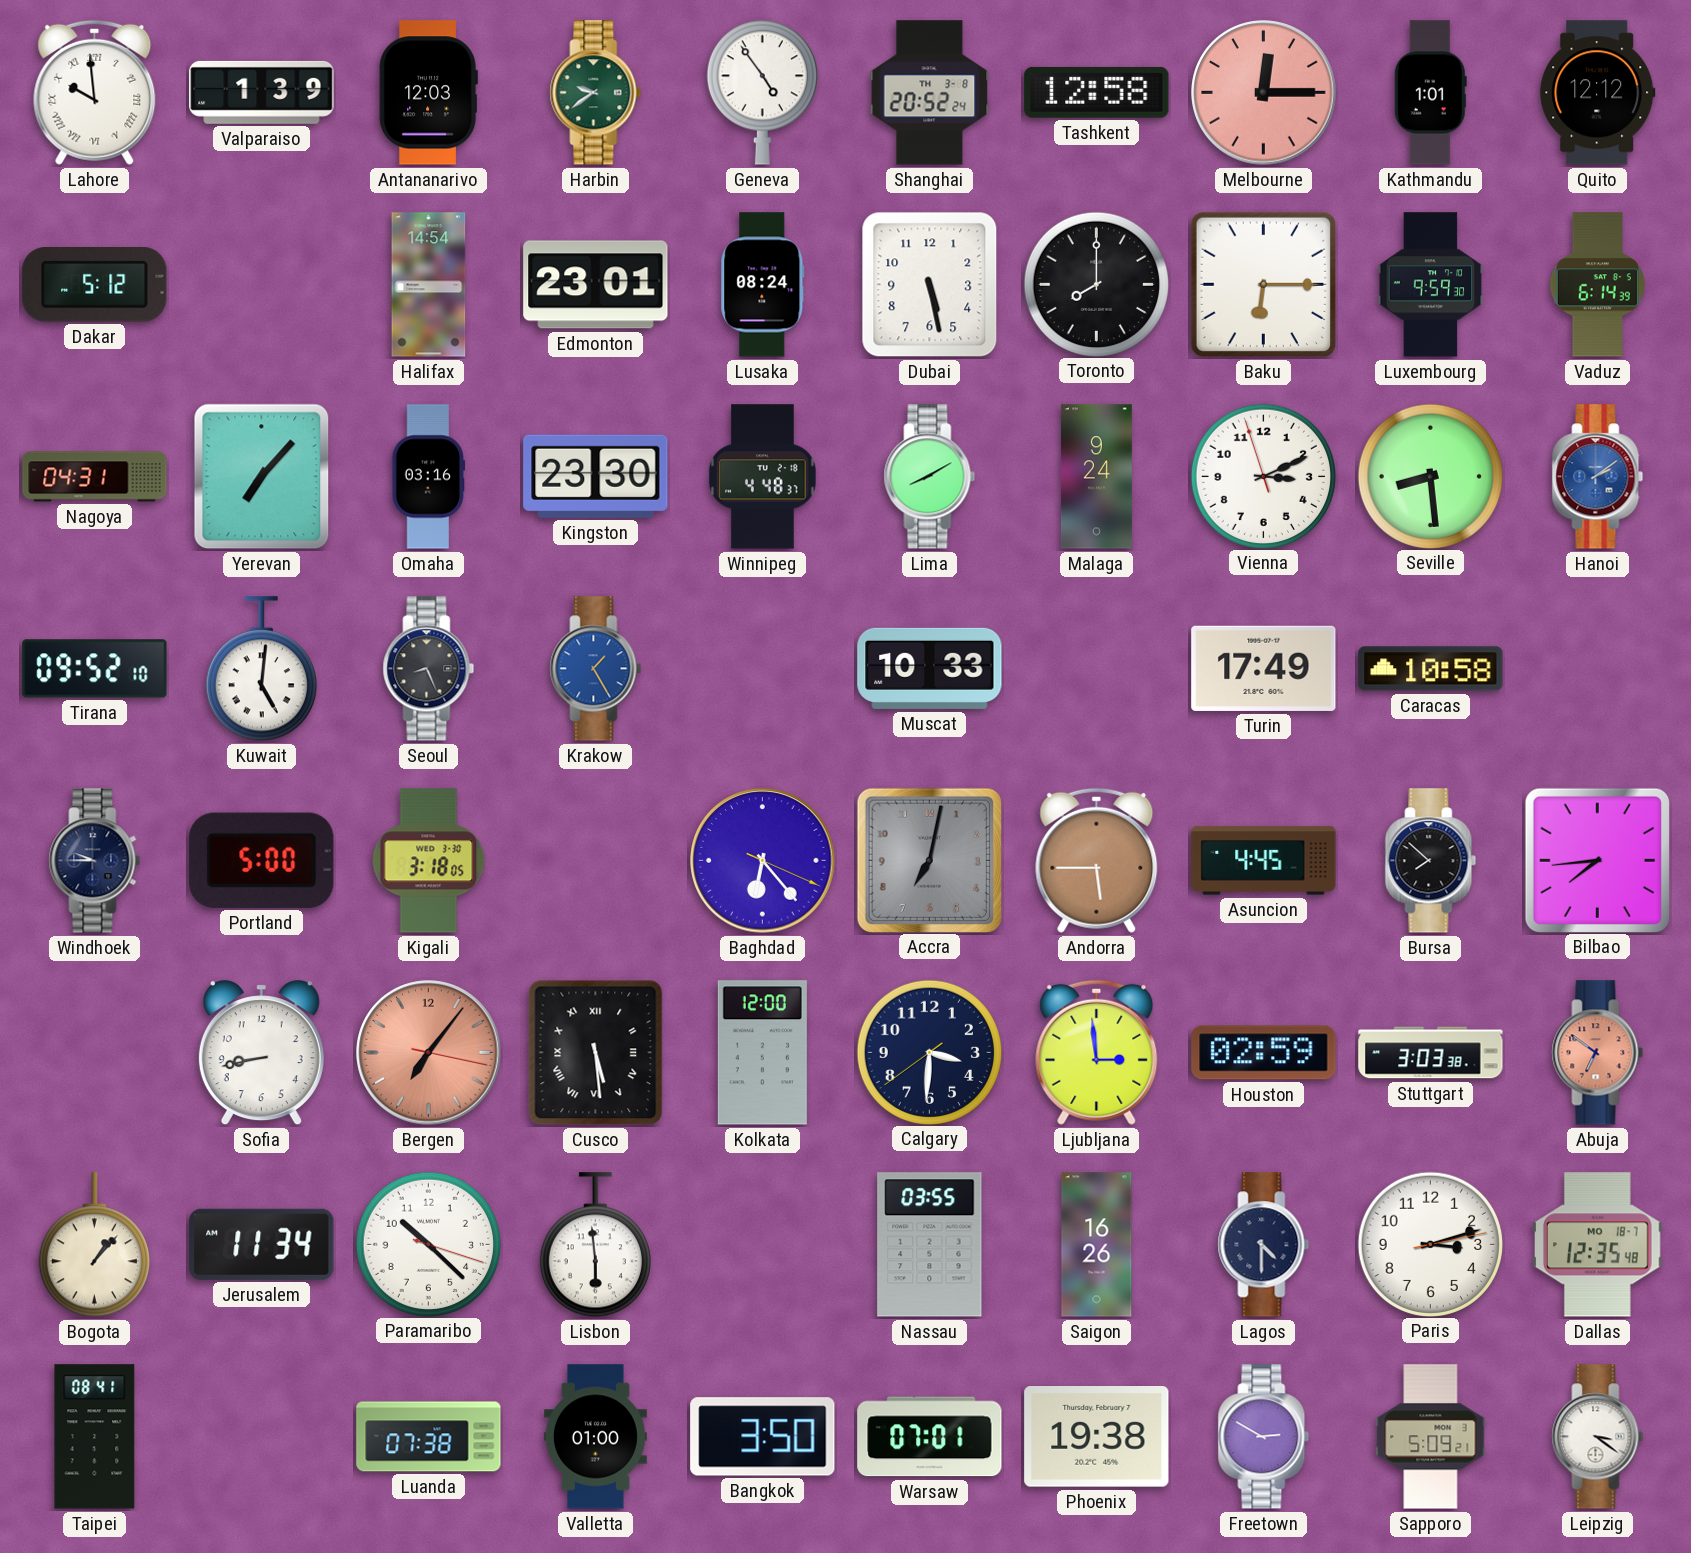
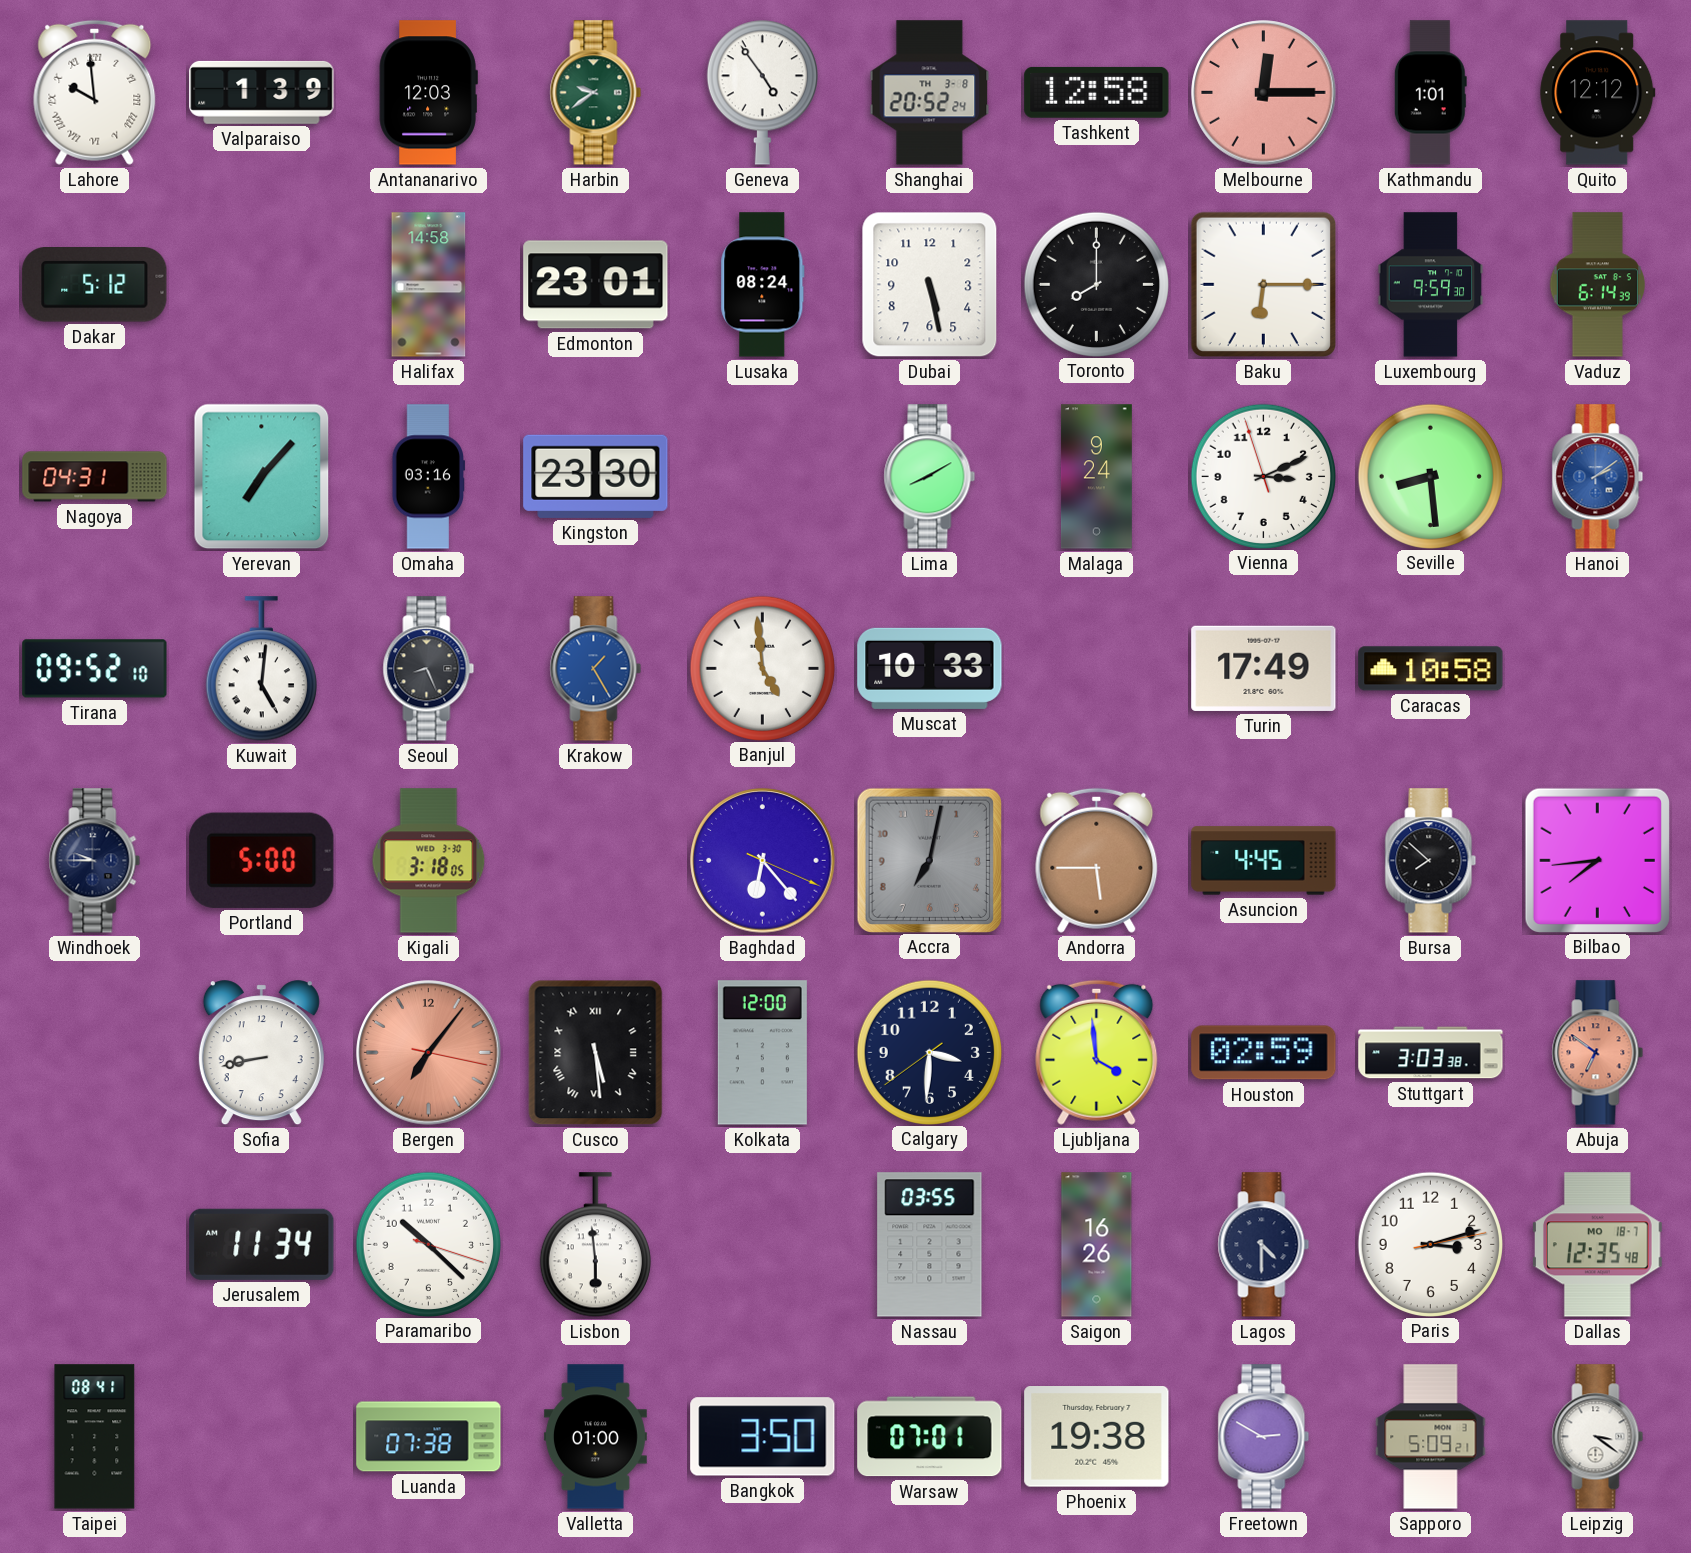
Halifax: 14:54 -> 14:58 (429, 285)
Winnipeg: 4:48 -> none (763, 477)
Banjul: none -> 4:59 (762, 668)
Ljubljana: 2:59 -> 3:59 (1097, 1052)
Bogota: 1:07 -> none (94, 1245)
